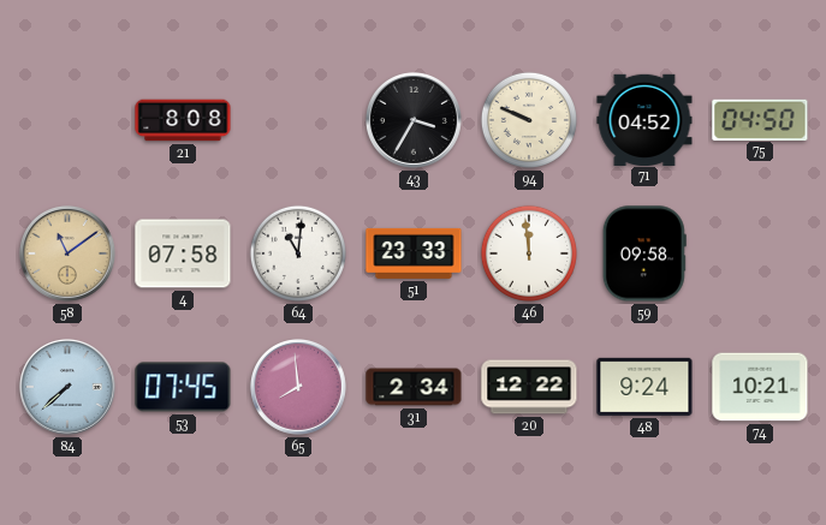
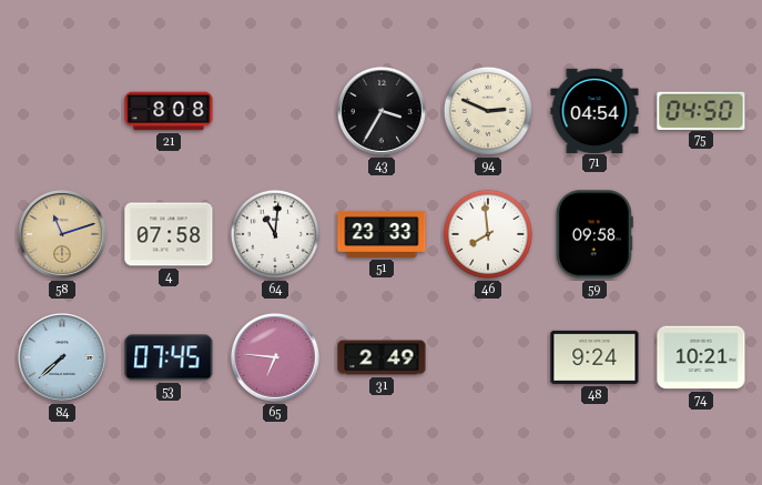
94: 9:49 -> 2:49 (488, 111)
71: 04:52 -> 04:54 (595, 110)
58: 11:09 -> 11:12 (62, 234)
46: 11:59 -> 7:59 (488, 234)
65: 7:59 -> 6:46 (275, 357)
31: 2:34 -> 2:49 (382, 357)
20: 12:22 -> none (529, 387)
